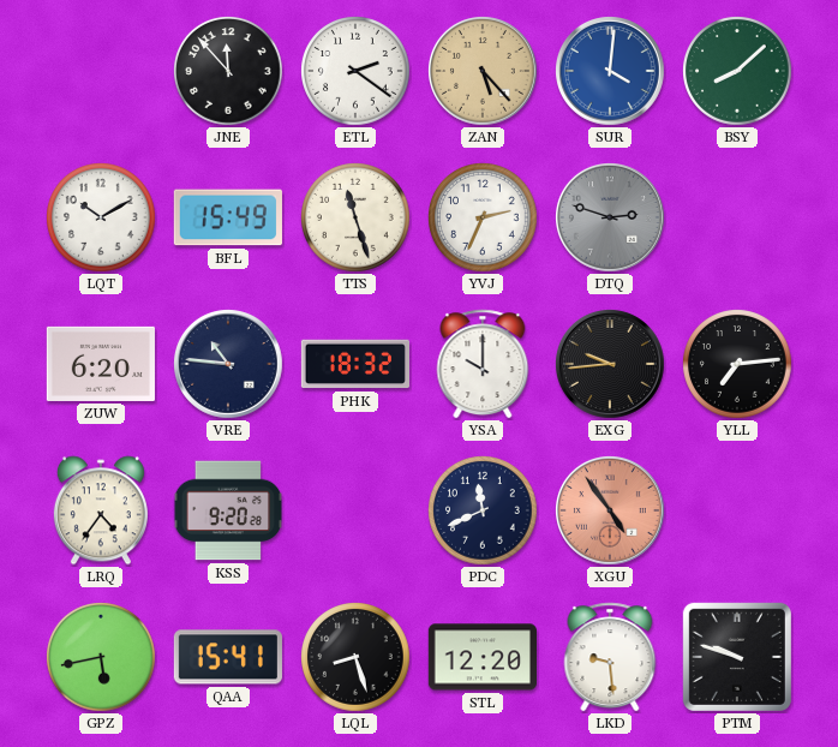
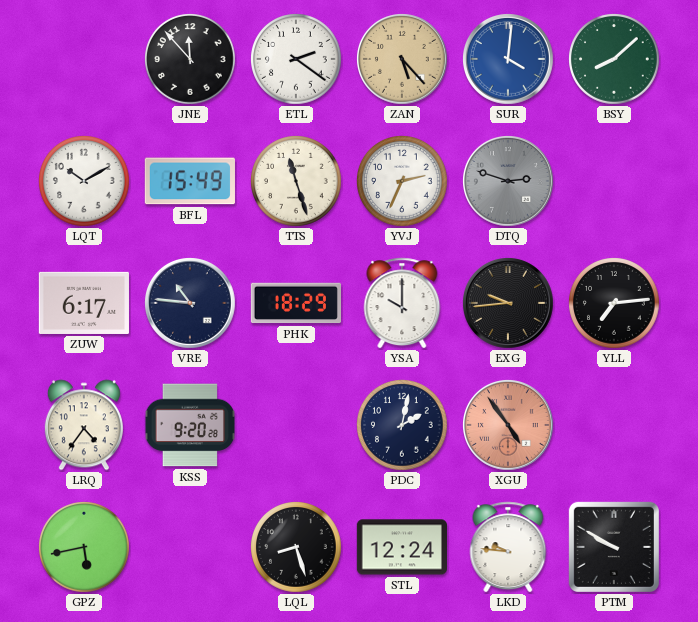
ZUW: 6:20 -> 6:17 (84, 303)
PHK: 18:32 -> 18:29 (295, 303)
PDC: 11:41 -> 2:02 (403, 426)
QAA: 15:41 -> none (228, 657)
STL: 12:20 -> 12:24 (401, 547)
LKD: 9:29 -> 9:46 (508, 547)
PTM: 9:48 -> 9:50 (614, 547)
